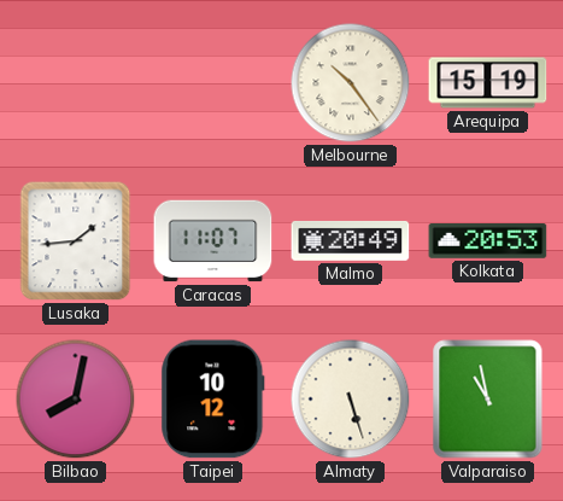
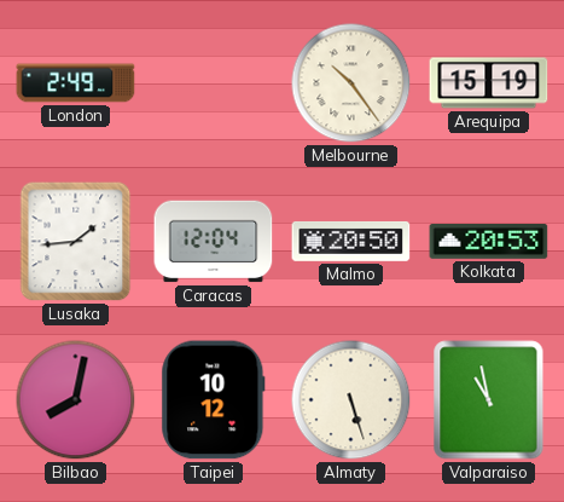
London: none -> 2:49 (76, 83)
Caracas: 11:07 -> 12:04 (214, 242)
Malmo: 20:49 -> 20:50 (351, 241)
